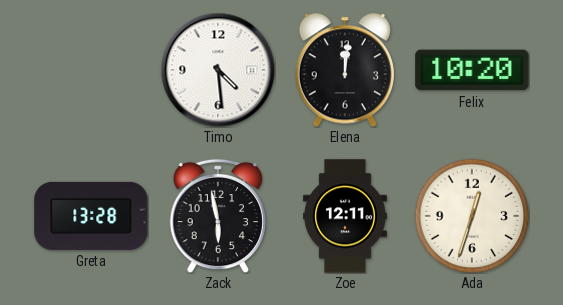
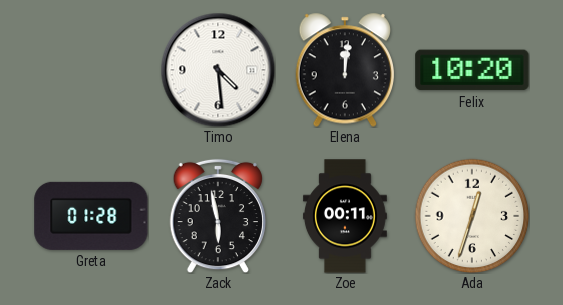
Greta: 13:28 -> 01:28 (91, 216)
Zoe: 12:11 -> 00:11 (345, 216)
